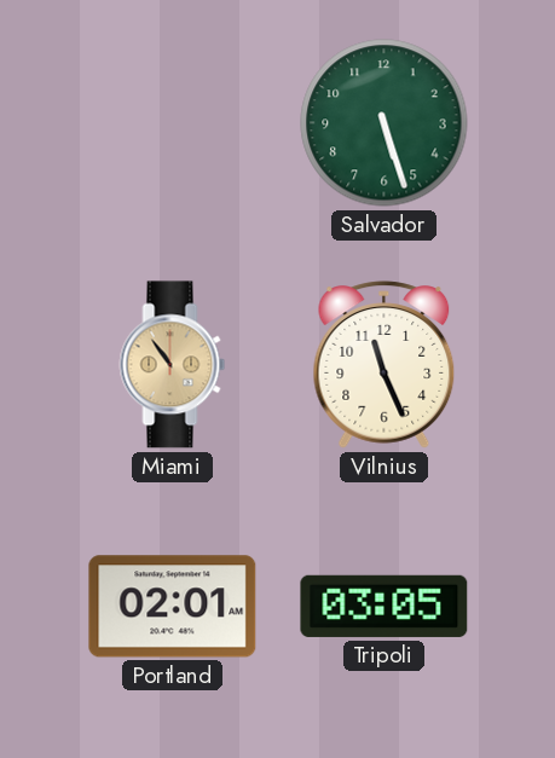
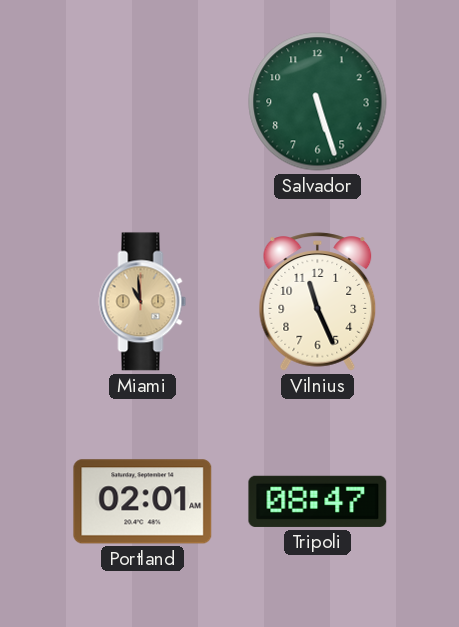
Miami: 10:54 -> 10:59 (143, 302)
Tripoli: 03:05 -> 08:47 (318, 501)
